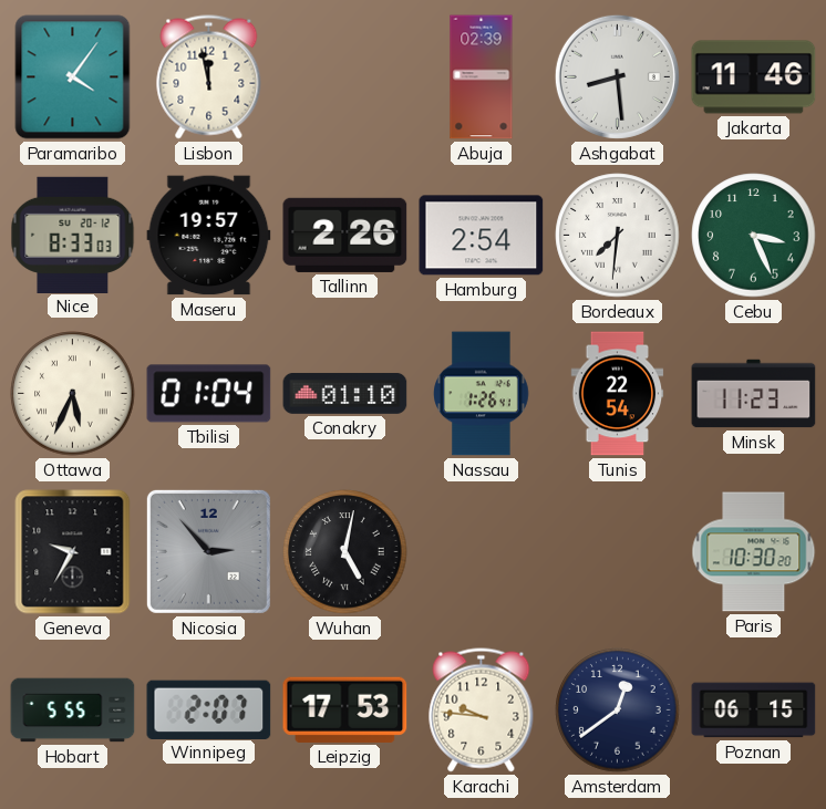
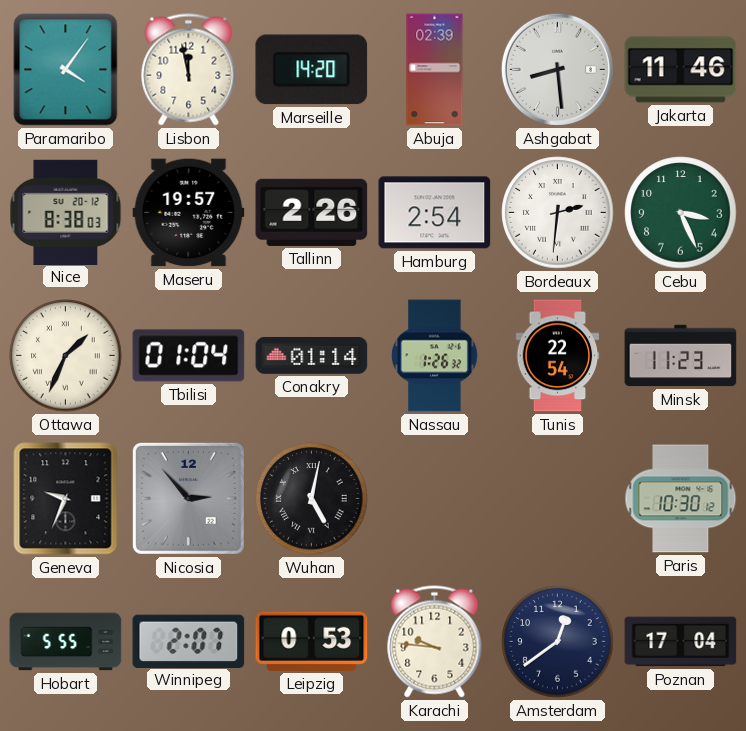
Marseille: none -> 14:20 (312, 70)
Nice: 8:33 -> 8:38 (66, 212)
Bordeaux: 7:31 -> 2:31 (558, 213)
Ottawa: 5:34 -> 1:34 (66, 356)
Conakry: 01:10 -> 01:14 (312, 355)
Nassau: 1:26:41 -> 1:26:32 (435, 356)
Geneva: 9:35 -> 9:34 (66, 499)
Paris: 10:30:20 -> 10:30:12 (681, 499)
Leipzig: 17:53 -> 0:53 (312, 641)
Poznan: 06:15 -> 17:04 (681, 642)
